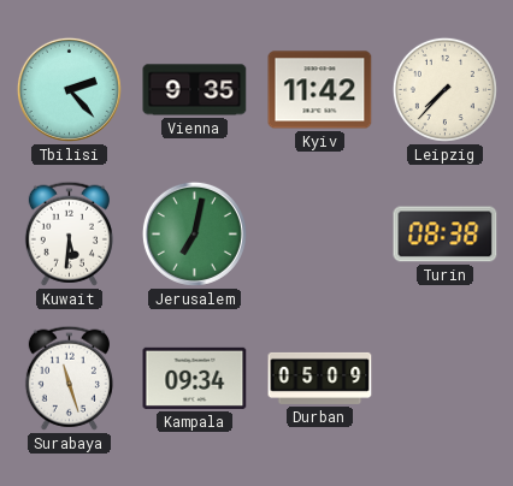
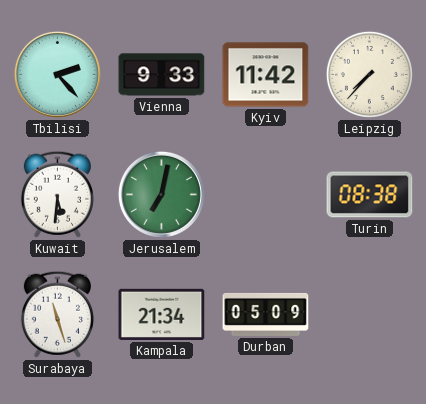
Vienna: 9:35 -> 9:33 (162, 75)
Kampala: 09:34 -> 21:34 (162, 314)
